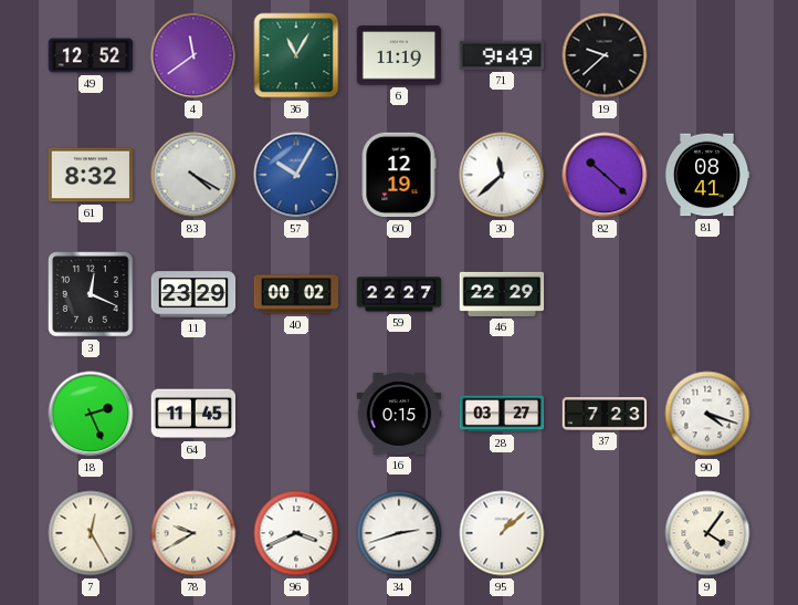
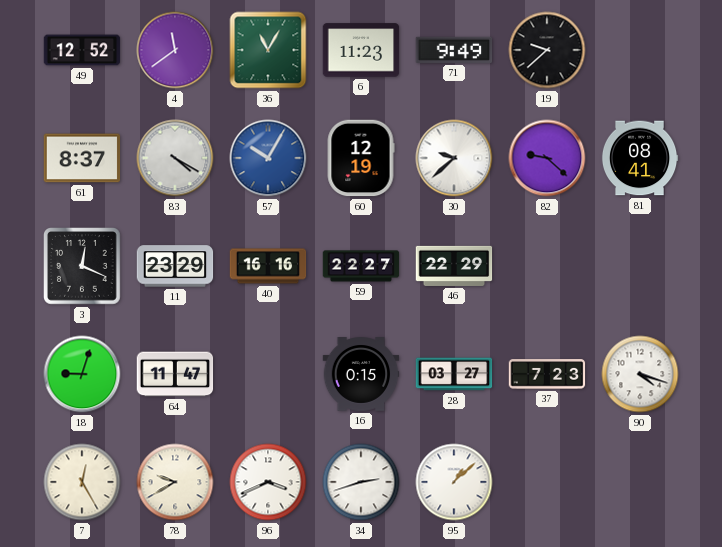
6: 11:19 -> 11:23 (361, 50)
61: 8:32 -> 8:37 (82, 158)
30: 11:38 -> 9:38 (454, 158)
82: 10:22 -> 9:22 (547, 158)
40: 00:02 -> 16:16 (268, 266)
18: 2:26 -> 9:03 (82, 374)
64: 11:45 -> 11:47 (175, 374)
9: 4:06 -> none (707, 533)
